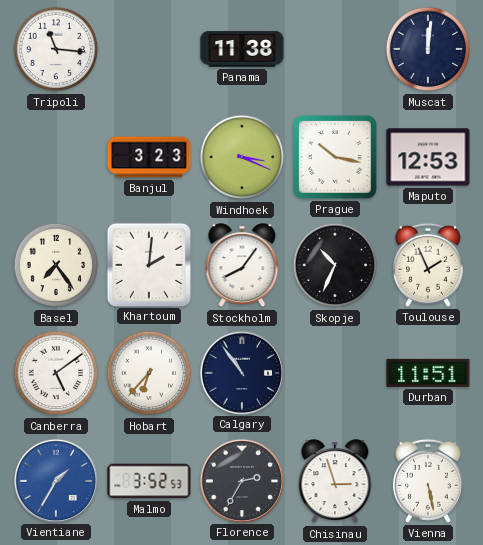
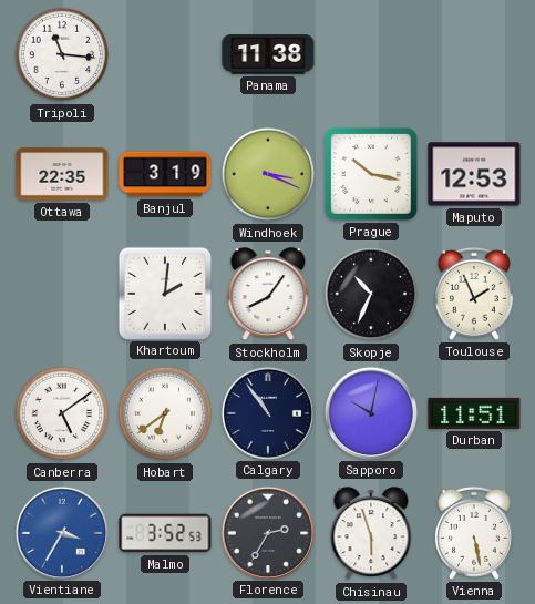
Muscat: 12:01 -> none (428, 49)
Ottawa: none -> 22:35 (62, 174)
Banjul: 3:23 -> 3:19 (165, 174)
Basel: 7:24 -> none (56, 265)
Hobart: 6:37 -> 6:39 (165, 413)
Sapporo: none -> 10:02 (370, 412)
Vientiane: 1:35 -> 3:35 (61, 532)
Chisinau: 2:57 -> 5:57 (371, 534)
